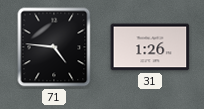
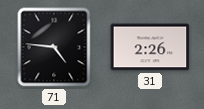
31: 1:26 -> 2:26 (150, 47)
